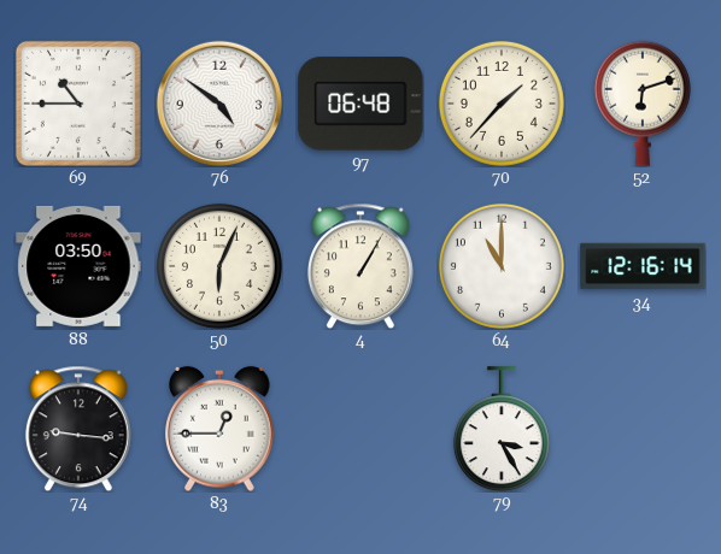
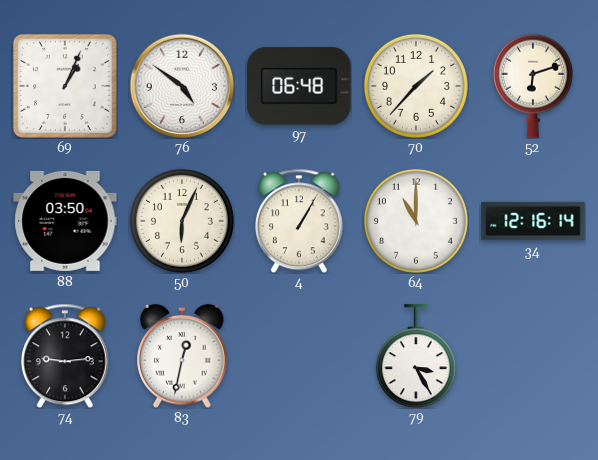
69: 10:45 -> 1:04 (65, 86)
74: 9:16 -> 9:14 (65, 356)
83: 12:45 -> 12:32 (182, 356)
